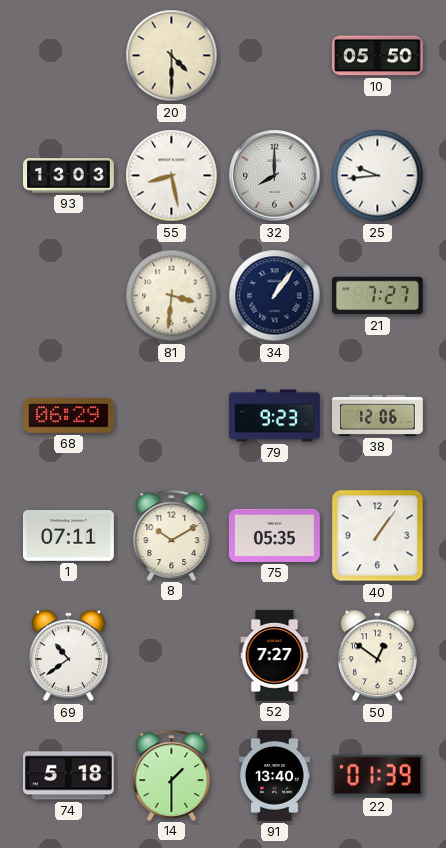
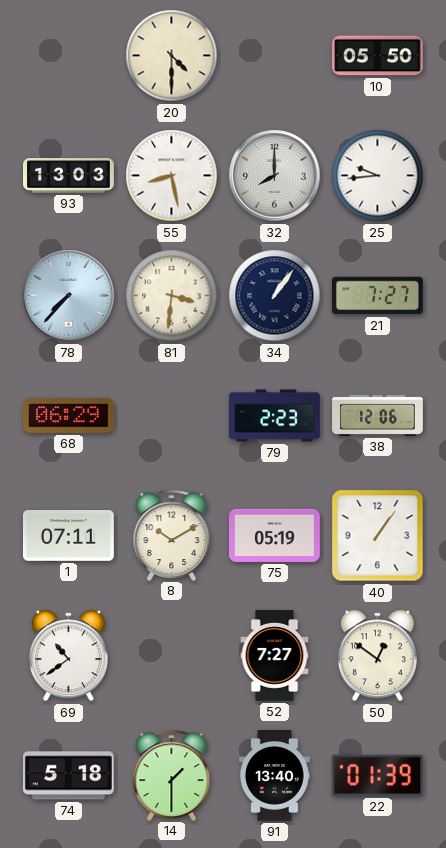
78: none -> 7:37 (69, 296)
79: 9:23 -> 2:23 (275, 416)
75: 05:35 -> 05:19 (275, 535)
